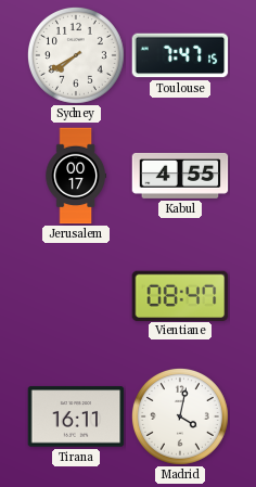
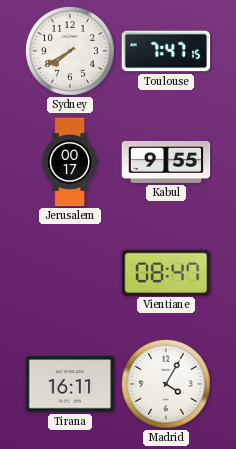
Kabul: 4:55 -> 9:55 (166, 162)
Madrid: 4:02 -> 4:05 (166, 384)
